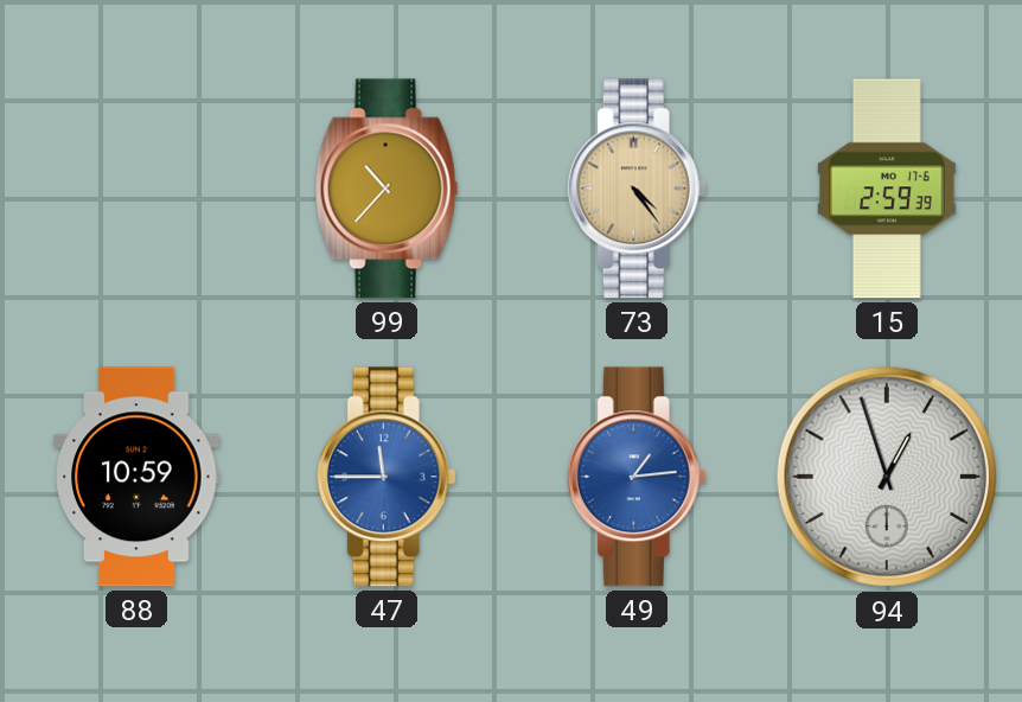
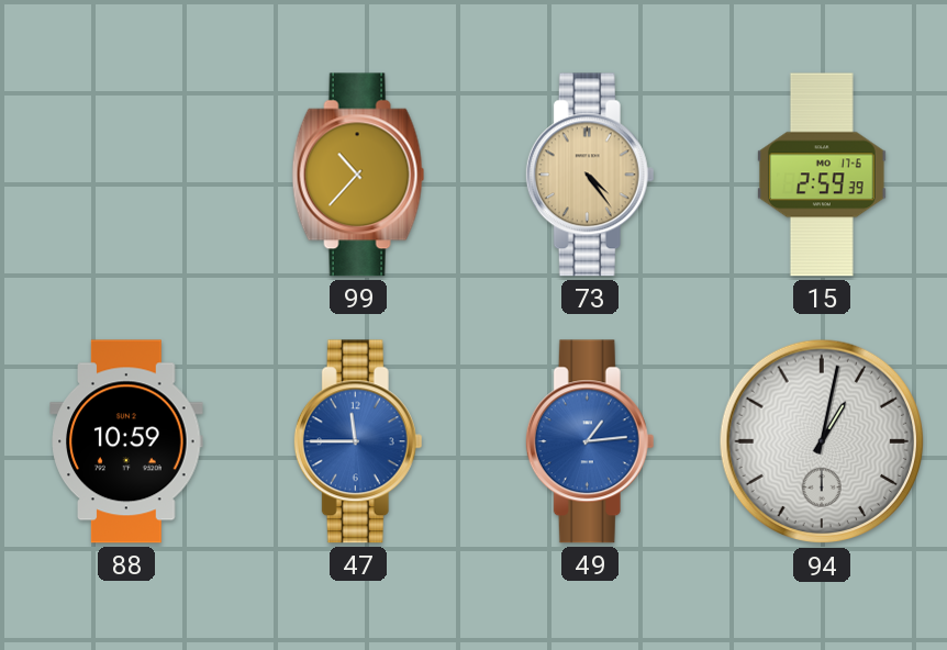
94: 12:57 -> 1:02 (822, 441)
